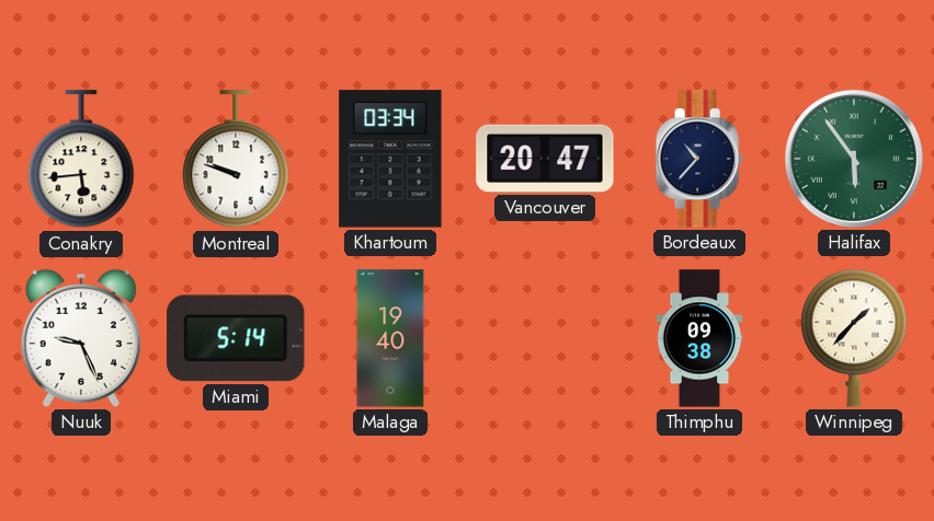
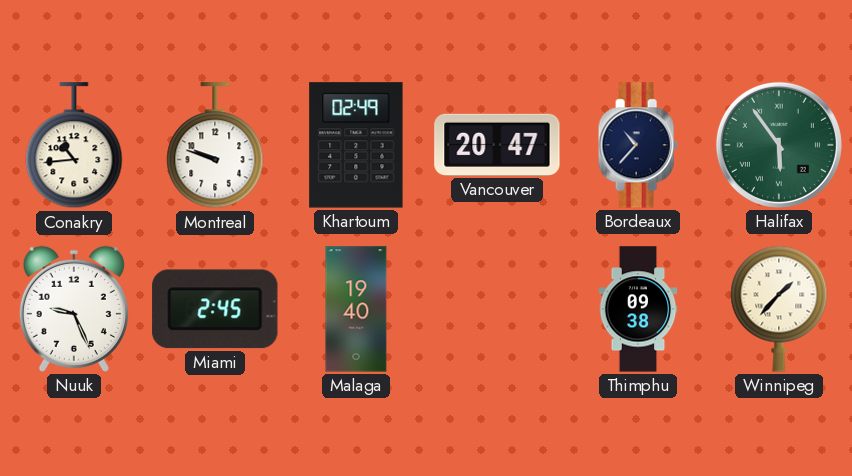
Conakry: 5:44 -> 10:44 (74, 146)
Khartoum: 03:34 -> 02:49 (356, 145)
Miami: 5:14 -> 2:45 (215, 309)
